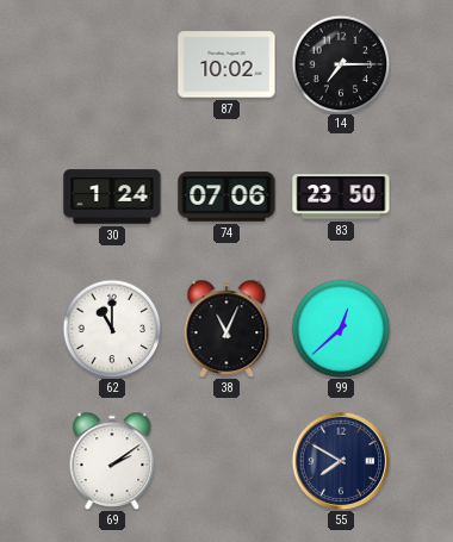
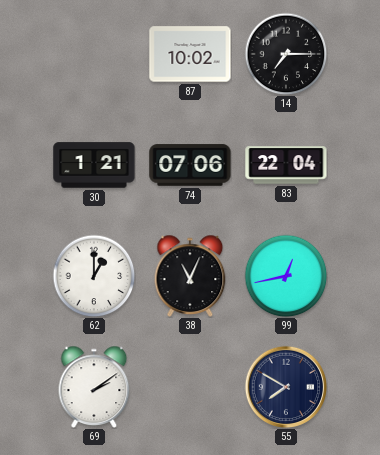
30: 1:24 -> 1:21 (94, 165)
83: 23:50 -> 22:04 (286, 165)
62: 11:00 -> 1:00 (94, 276)
99: 12:38 -> 12:43 (286, 276)
